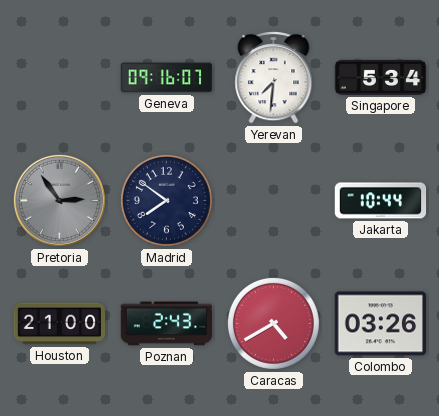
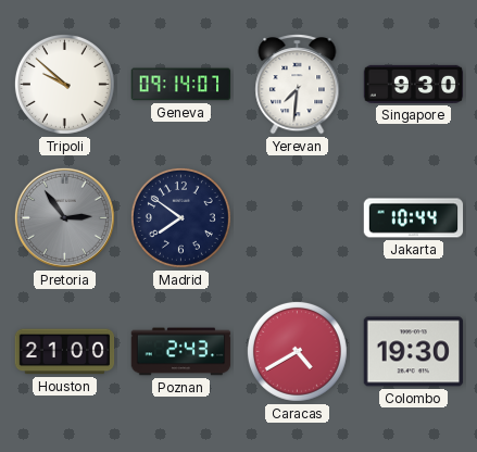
Tripoli: none -> 9:52 (64, 84)
Geneva: 09:16 -> 09:14 (181, 85)
Singapore: 5:34 -> 9:30 (414, 84)
Colombo: 03:26 -> 19:30 (414, 352)
